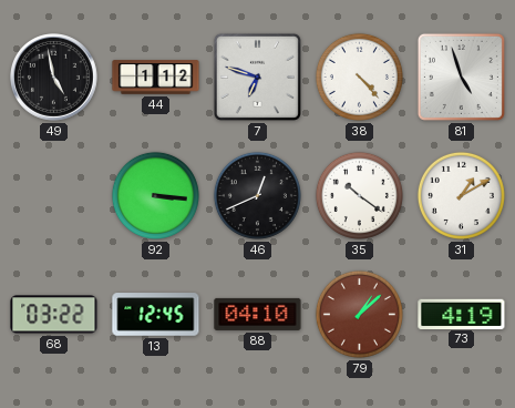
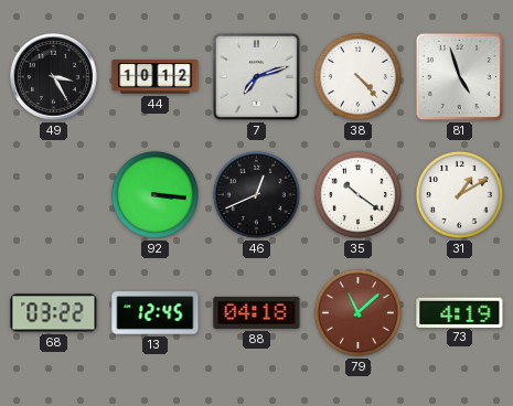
49: 4:58 -> 3:25 (54, 77)
44: 1:12 -> 10:12 (156, 77)
7: 6:48 -> 7:12 (256, 76)
88: 04:10 -> 04:18 (257, 312)
79: 1:08 -> 11:08 (357, 312)
